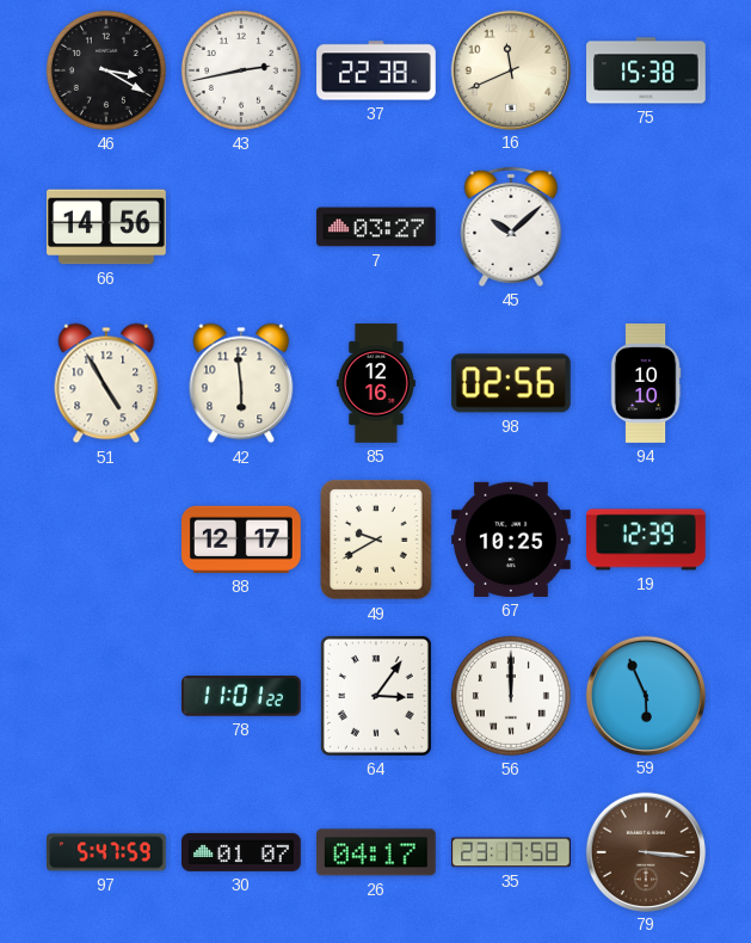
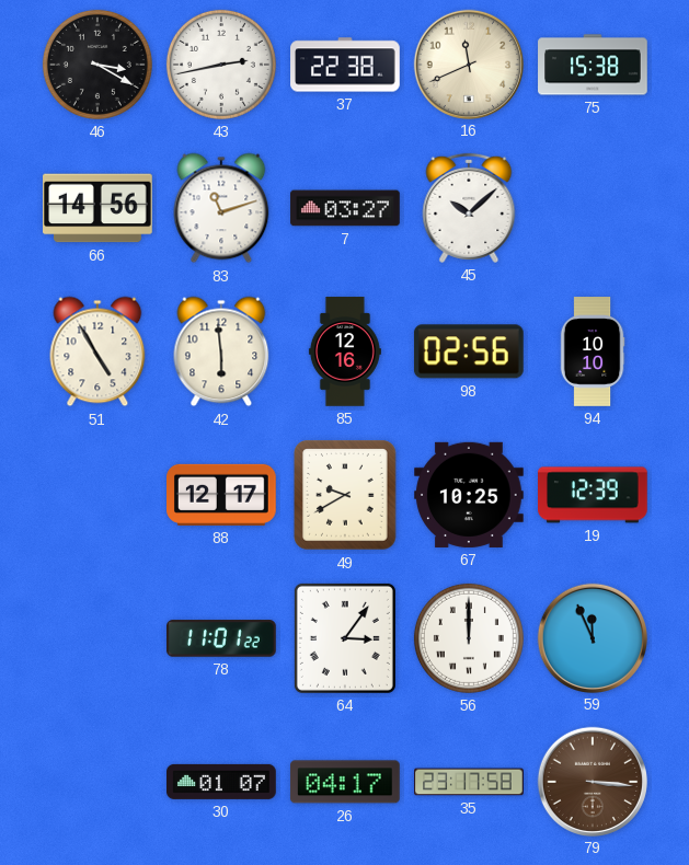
83: none -> 11:12 (221, 208)
59: 5:56 -> 11:56 (592, 637)
97: 5:47 -> none (107, 852)
